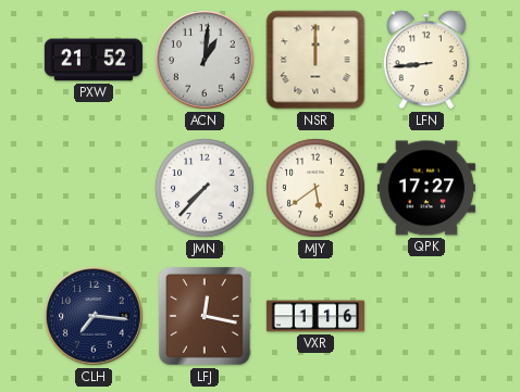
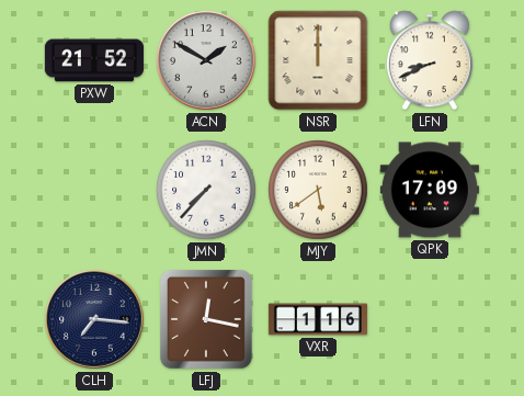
ACN: 1:01 -> 1:50 (206, 60)
LFN: 8:44 -> 8:41 (430, 60)
QPK: 17:27 -> 17:09 (430, 190)
